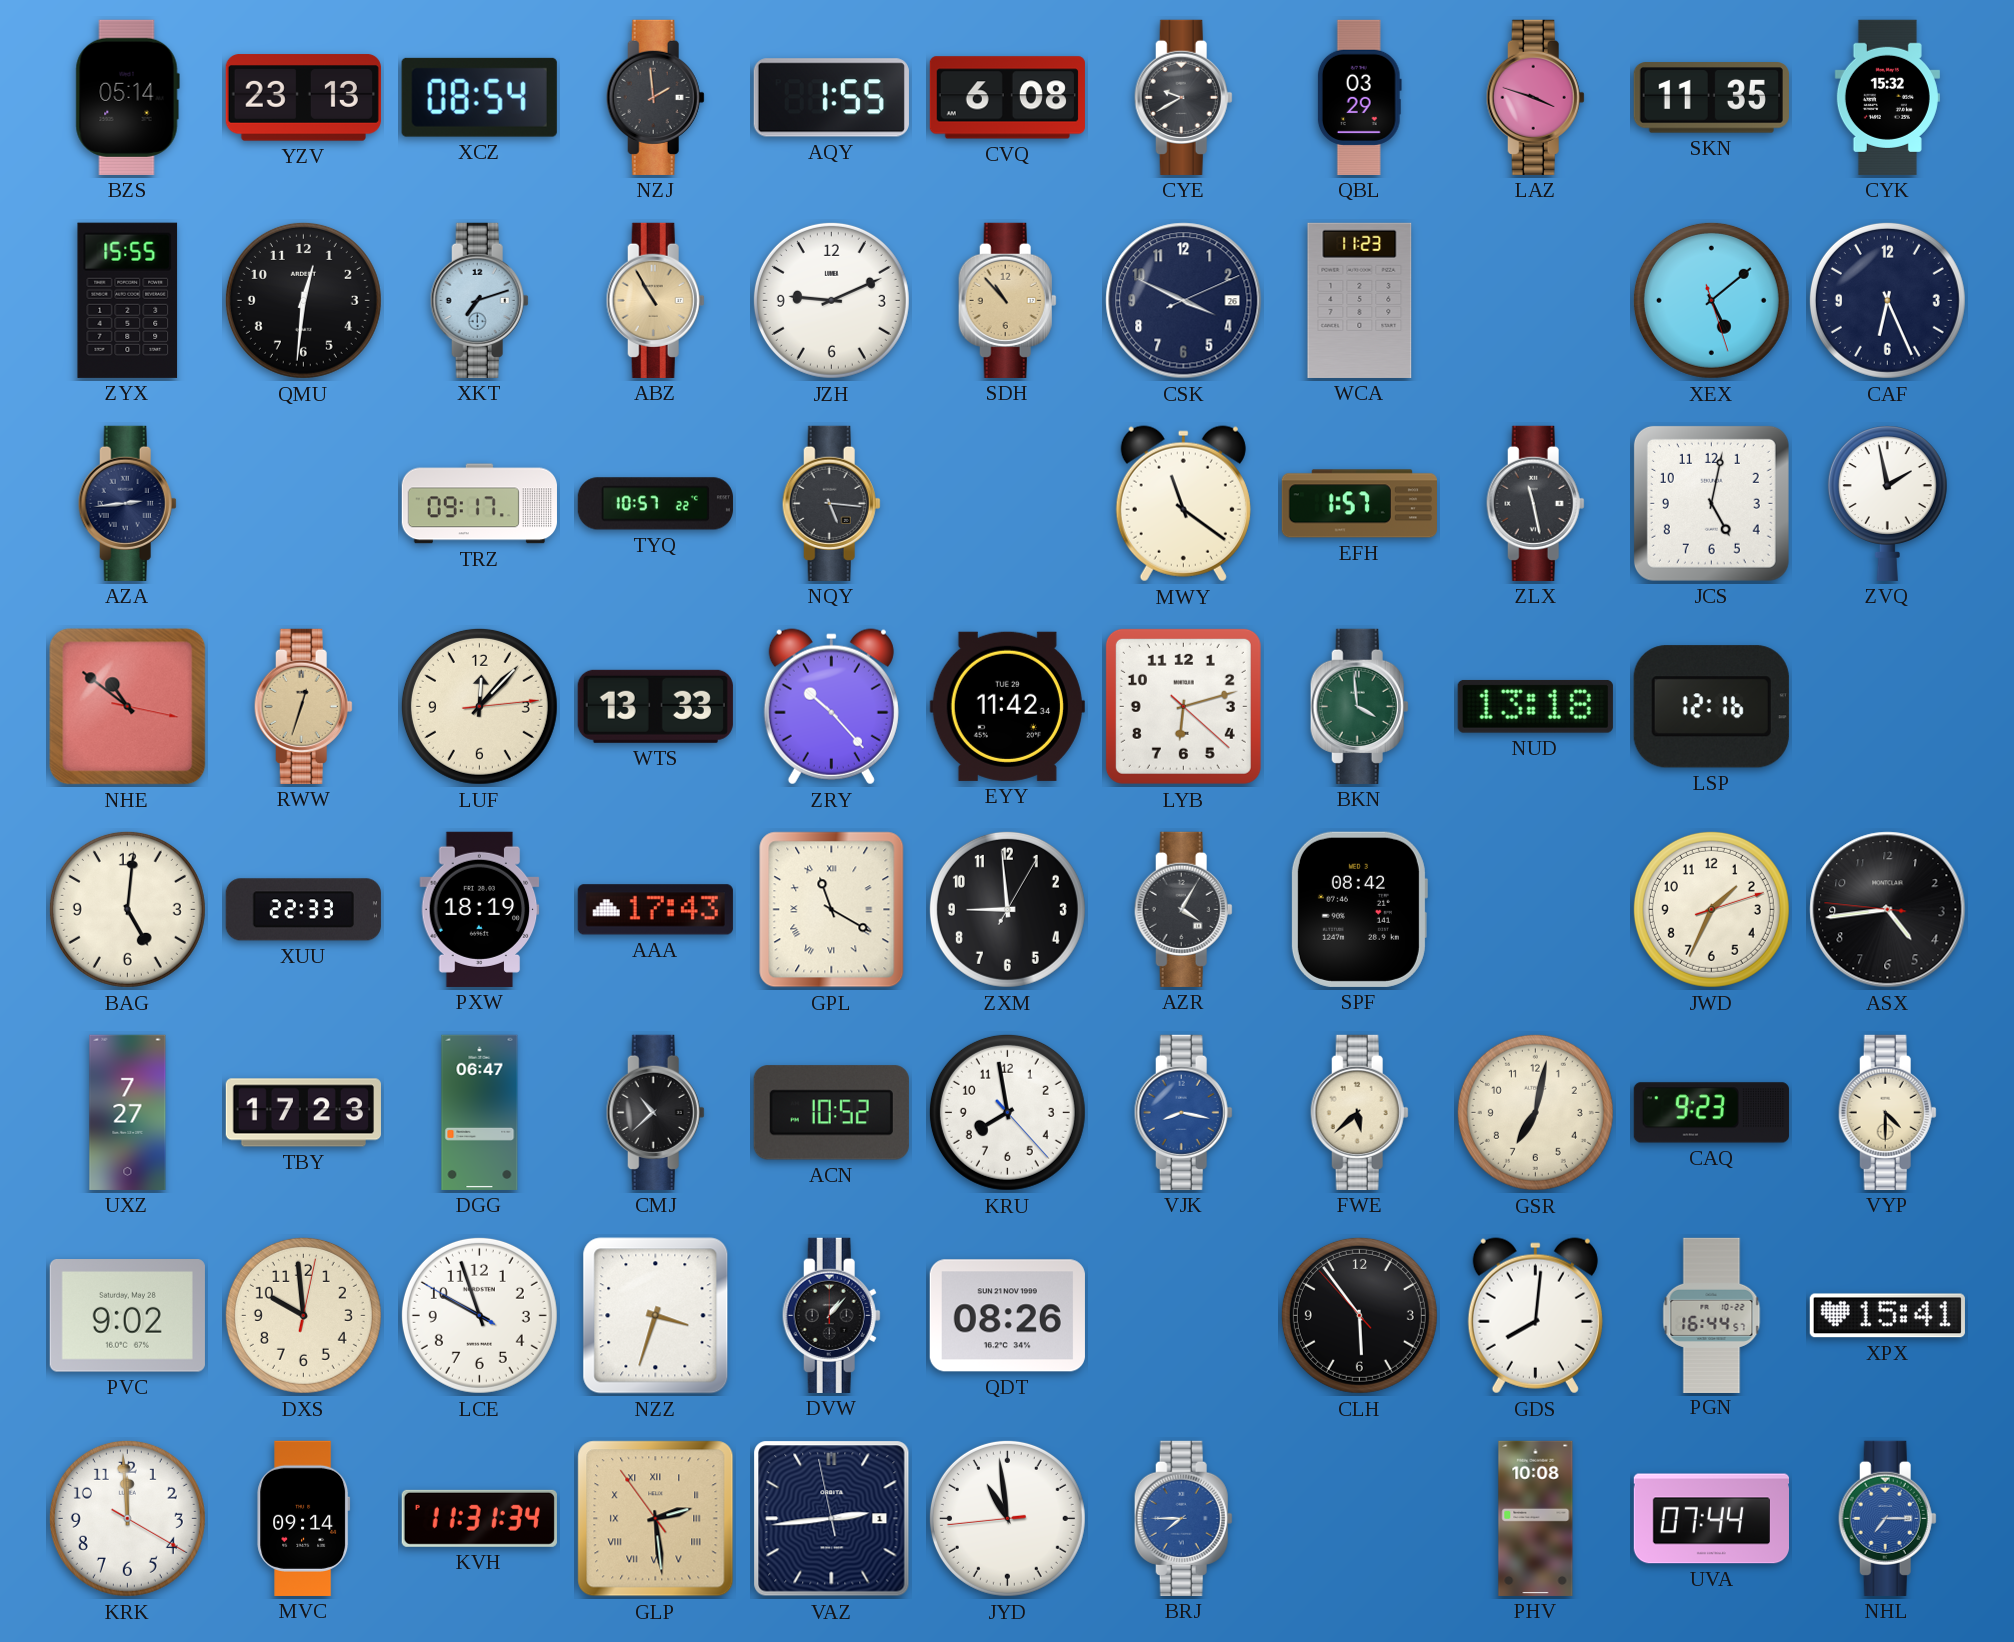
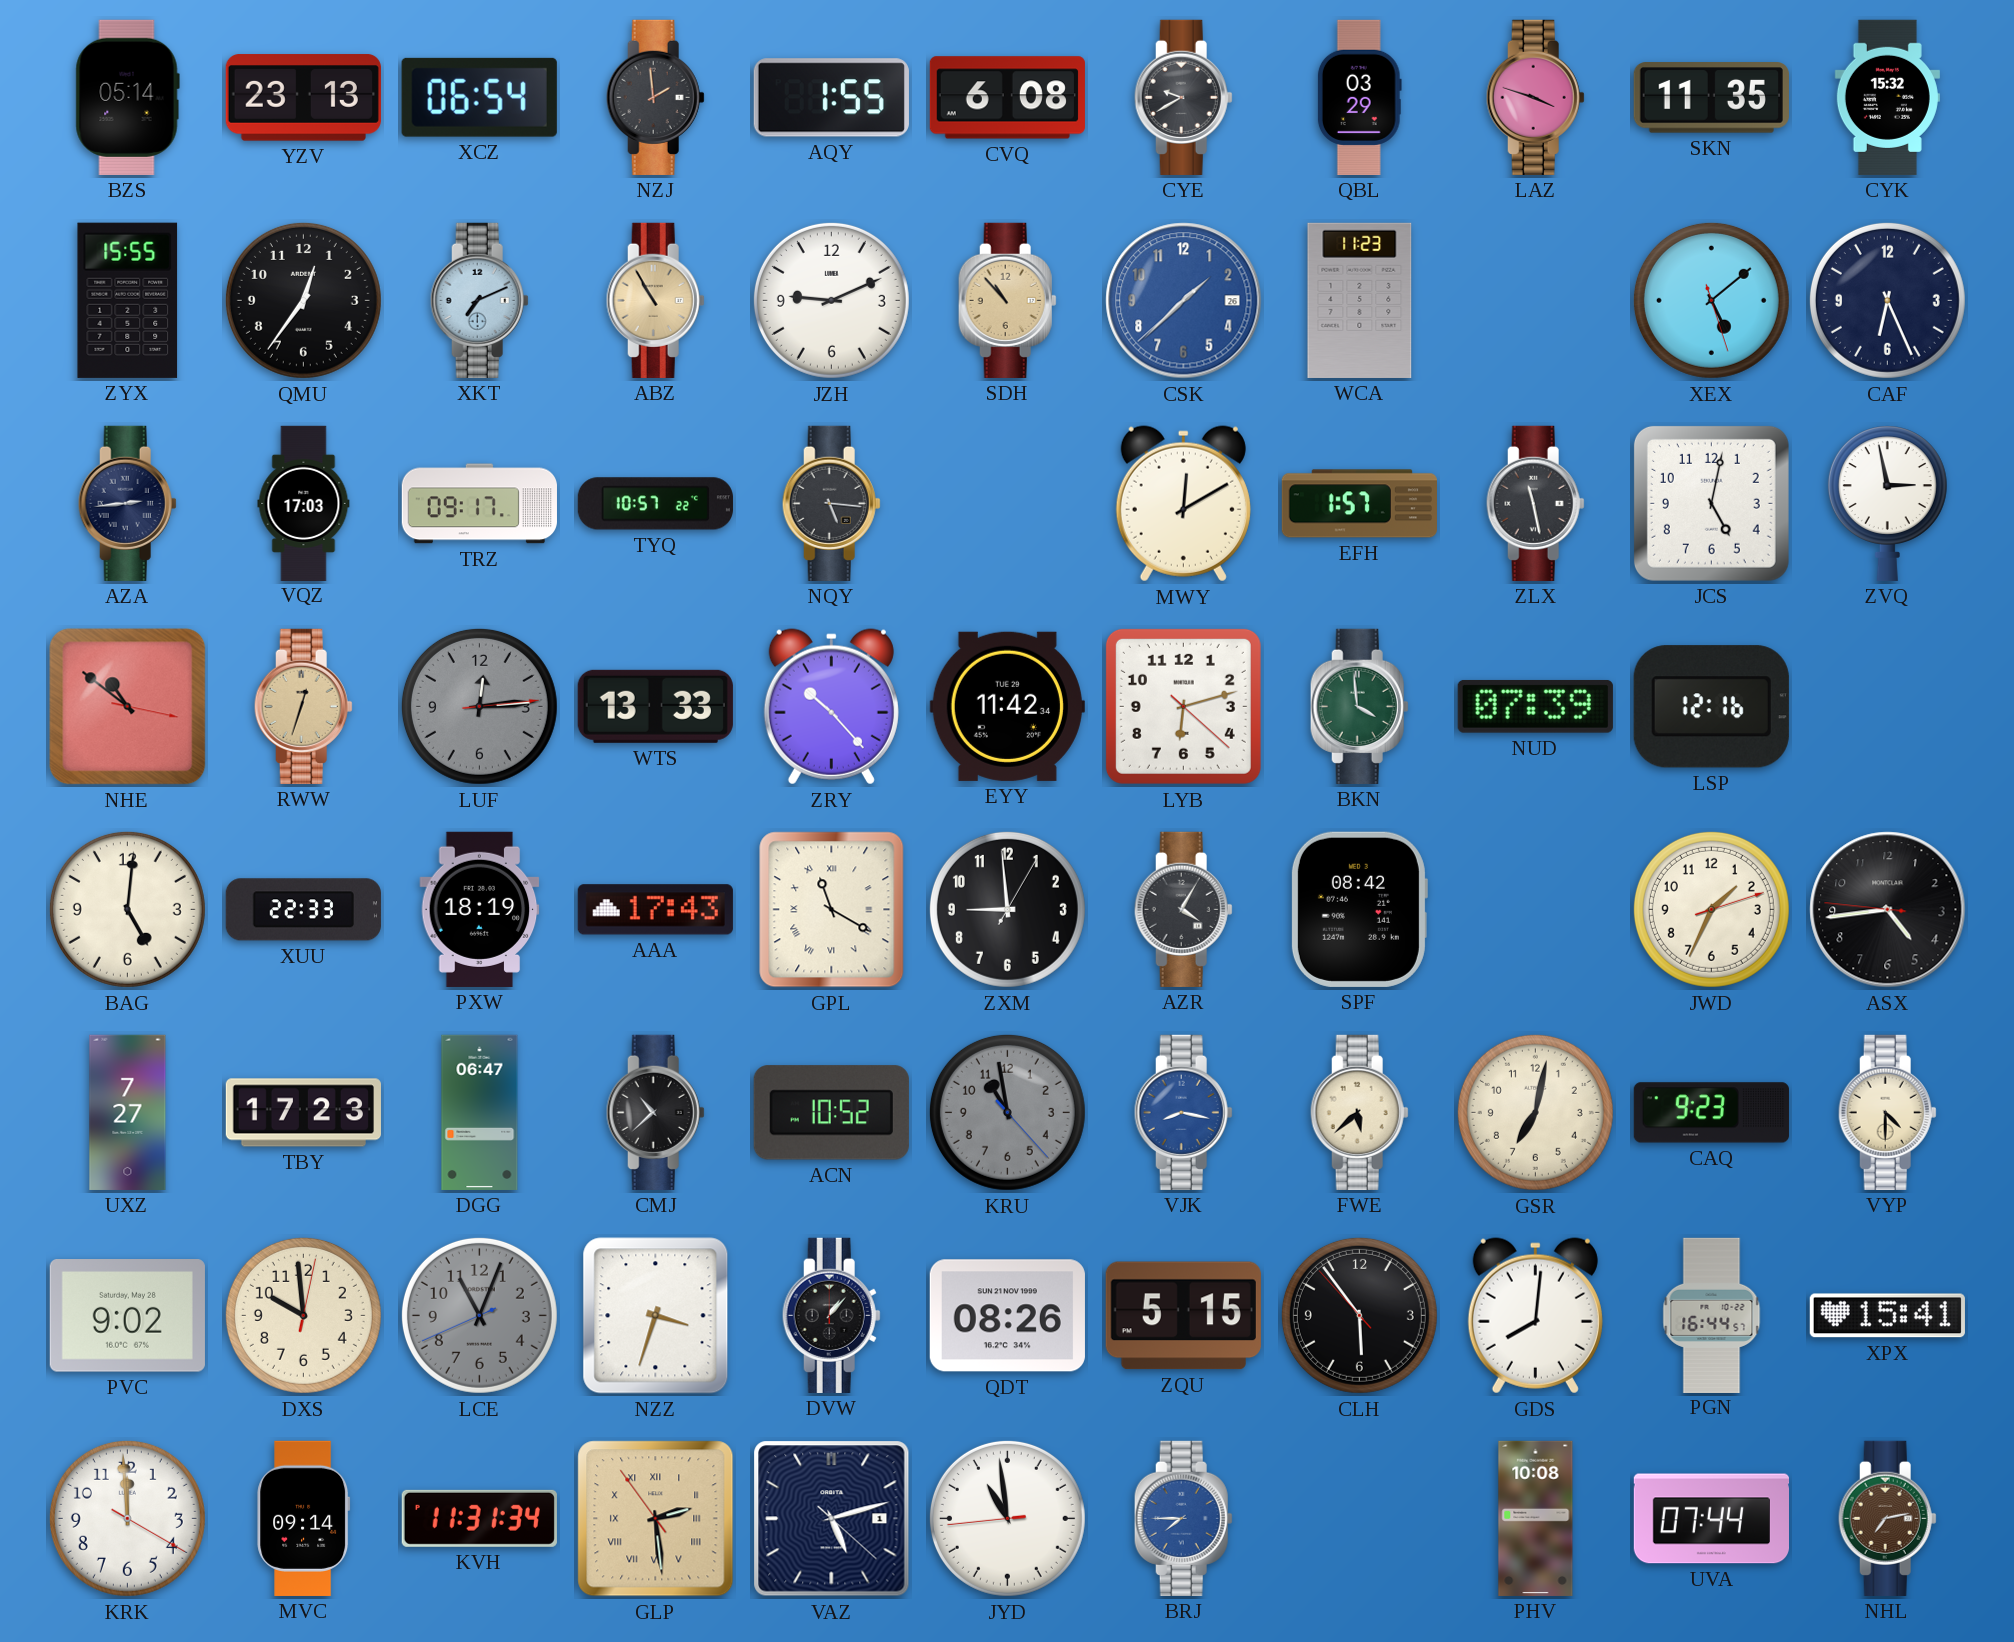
XCZ: 08:54 -> 06:54 (479, 97)
QMU: 12:31 -> 12:36 (303, 300)
XKT: 7:12 -> 7:11 (479, 300)
CSK: 3:49 -> 1:37 (1184, 301)
CSK dial: navy -> blue (1184, 301)
VQZ: none -> 17:03 (304, 503)
MWY: 11:21 -> 12:10 (1183, 504)
ZVQ: 1:58 -> 2:58 (1887, 503)
LUF: 12:07 -> 12:14 (479, 706)
LUF dial: cream -> grey (479, 706)
NUD: 13:18 -> 07:39 (1535, 706)
KRU: 7:58 -> 10:58 (1007, 1112)
KRU dial: white -> grey (1007, 1112)
LCE: 9:56 -> 11:03 (479, 1315)
LCE dial: white -> grey (479, 1315)
ZQU: none -> 5:15 (1183, 1316)
VAZ: 2:43 -> 5:12 (832, 1519)
NHL: 7:15 -> 7:13 (1887, 1518)
NHL dial: blue -> brown (1887, 1518)
